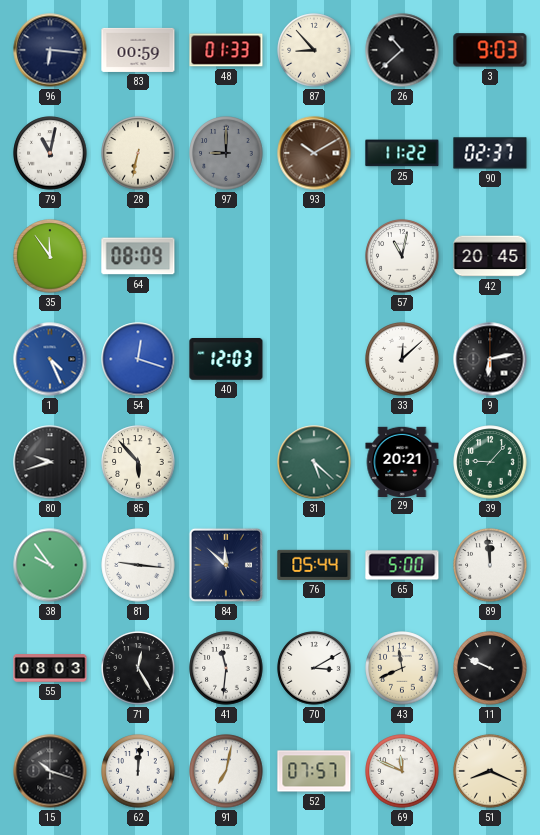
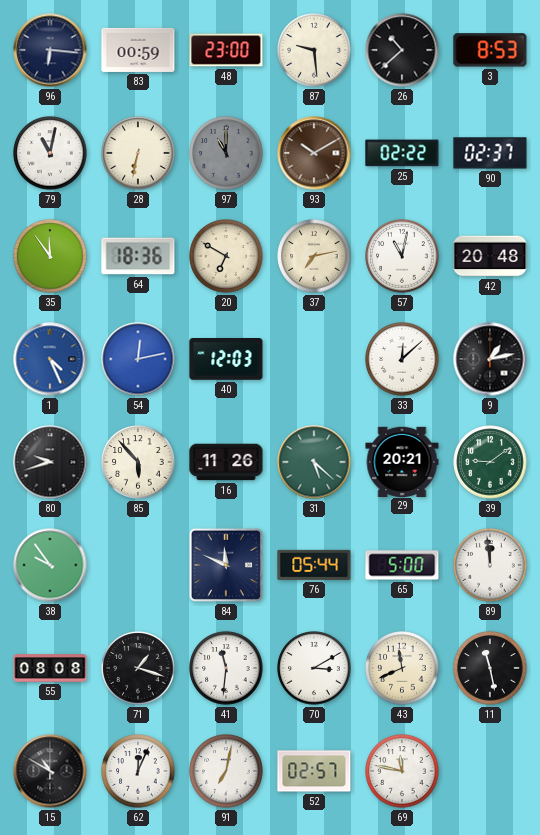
48: 01:33 -> 23:00 (226, 50)
87: 8:53 -> 9:29 (314, 50)
3: 9:03 -> 8:53 (490, 50)
97: 9:00 -> 11:00 (226, 153)
25: 11:22 -> 02:22 (402, 153)
64: 08:09 -> 18:36 (138, 256)
20: none -> 6:50 (226, 256)
37: none -> 7:13 (314, 256)
42: 20:45 -> 20:48 (490, 256)
54: 12:18 -> 12:13 (138, 359)
9: 6:13 -> 1:13 (490, 359)
16: none -> 11:26 (226, 462)
39: 9:07 -> 9:09 (490, 462)
81: 9:16 -> none (138, 565)
84: 11:52 -> 11:49 (226, 565)
55: 08:03 -> 08:08 (50, 668)
71: 12:25 -> 1:18 (138, 668)
11: 9:49 -> 11:28 (490, 668)
15: 10:18 -> 10:50 (50, 771)
62: 12:01 -> 12:04 (138, 771)
52: 07:57 -> 02:57 (314, 771)
69: 11:49 -> 11:47 (402, 771)
51: 8:19 -> none (490, 771)
